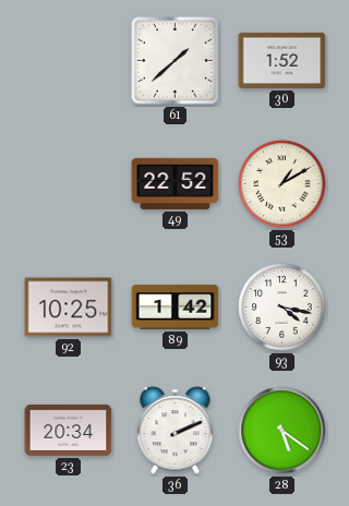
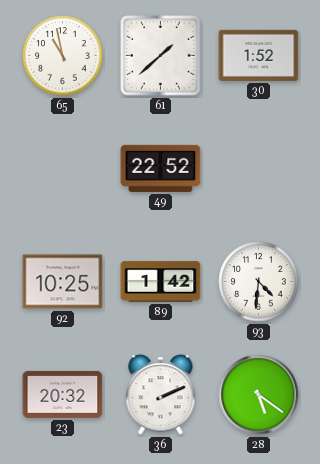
65: none -> 10:58 (63, 56)
53: 1:10 -> none (282, 184)
93: 4:17 -> 4:31 (259, 282)
23: 20:34 -> 20:32 (63, 394)
